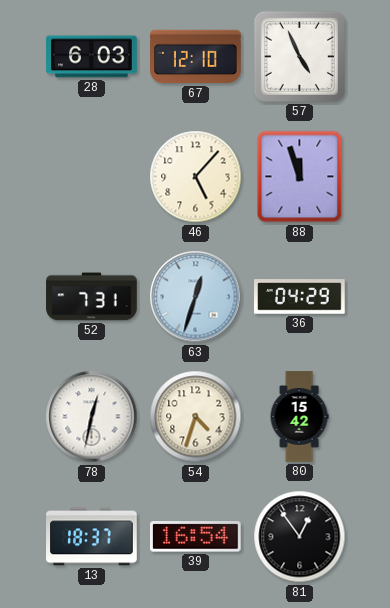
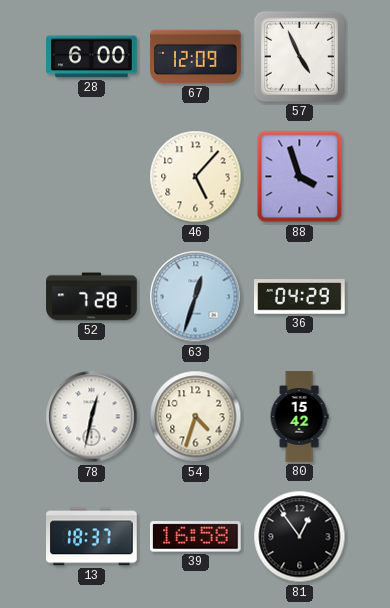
28: 6:03 -> 6:00 (92, 57)
67: 12:10 -> 12:09 (196, 57)
88: 11:57 -> 3:57 (300, 177)
52: 7:31 -> 7:28 (92, 297)
39: 16:54 -> 16:58 (196, 537)
